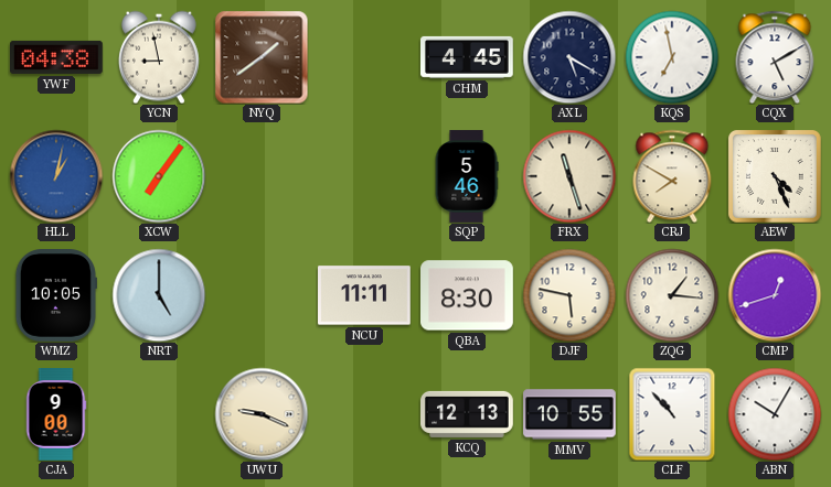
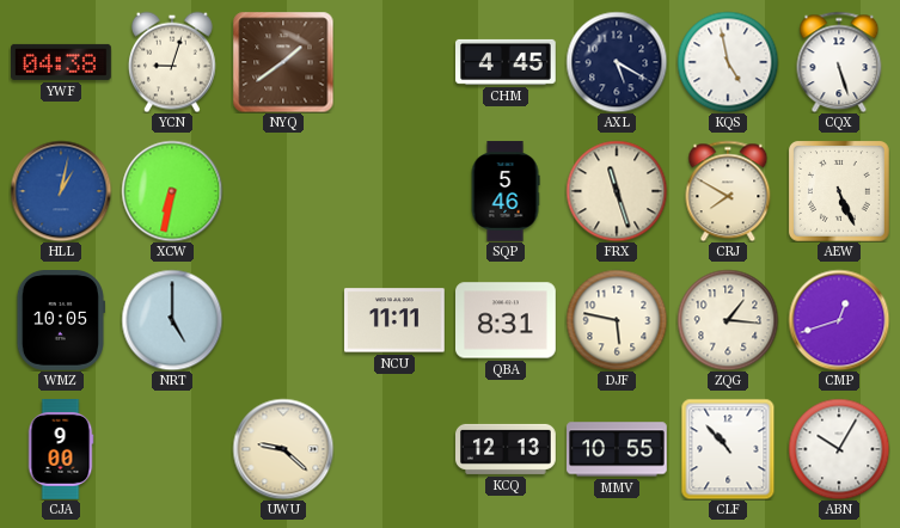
YCN: 8:58 -> 9:03 (173, 62)
KQS: 6:58 -> 4:58 (728, 62)
CQX: 5:10 -> 5:27 (839, 62)
XCW: 7:06 -> 6:32 (172, 191)
AEW: 4:26 -> 5:26 (840, 192)
QBA: 8:30 -> 8:31 (507, 320)
UWU: 9:19 -> 9:22 (283, 449)
